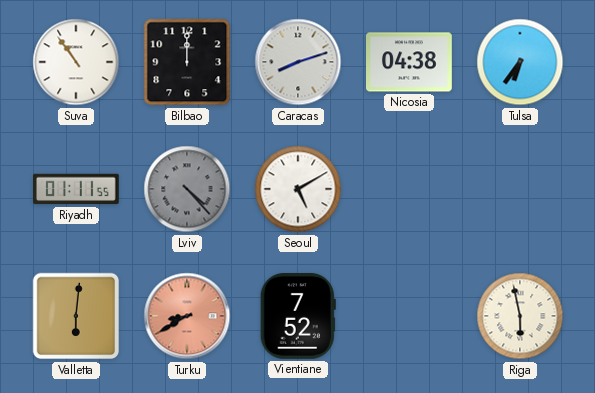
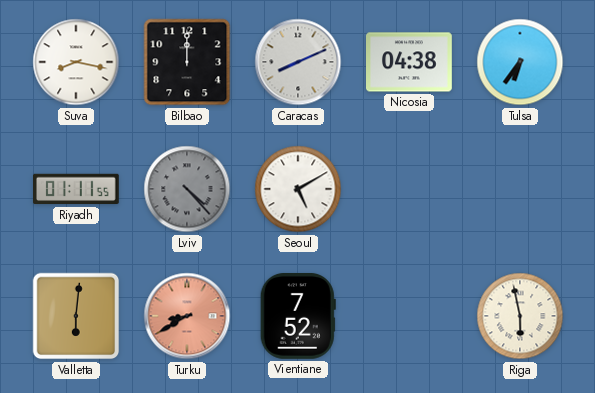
Suva: 10:54 -> 8:17 (76, 62)
Caracas: 8:12 -> 8:11 (298, 62)
